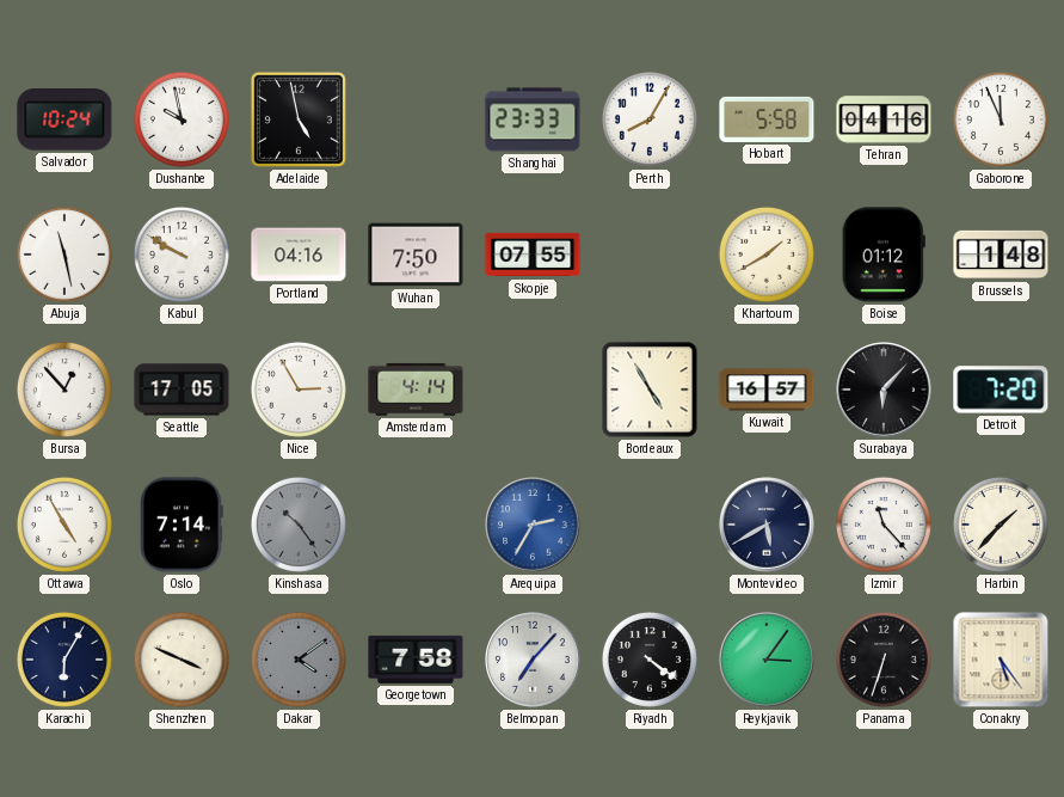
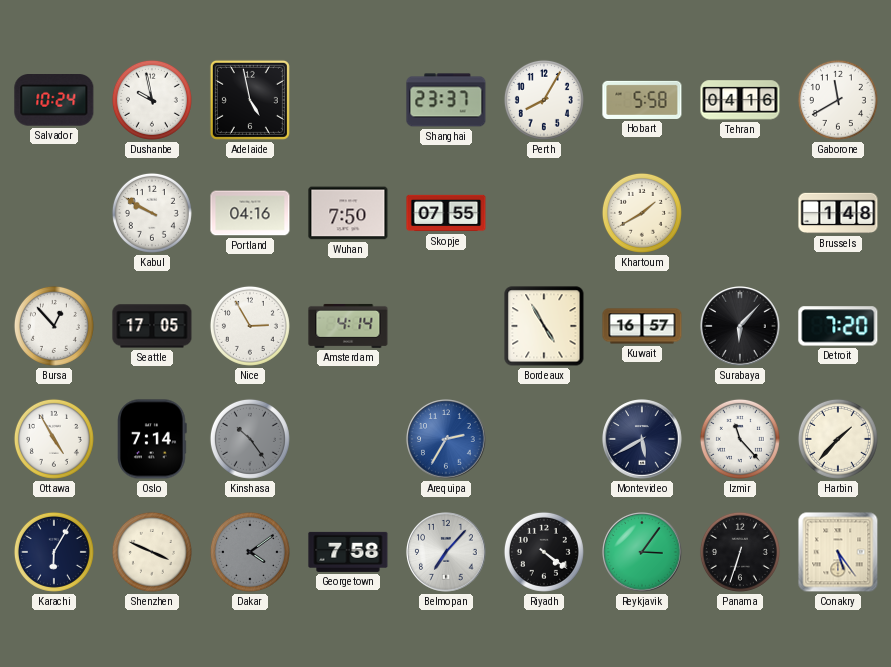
Shanghai: 23:33 -> 23:37 (446, 100)
Gaborone: 11:56 -> 11:40 (838, 100)
Abuja: 11:28 -> none (64, 255)
Boise: 01:12 -> none (884, 255)
